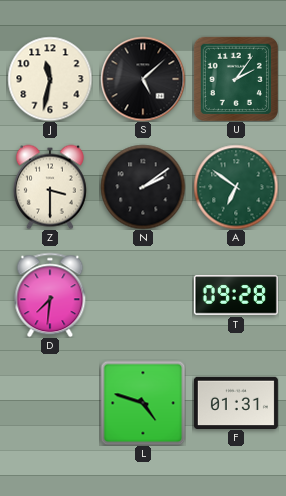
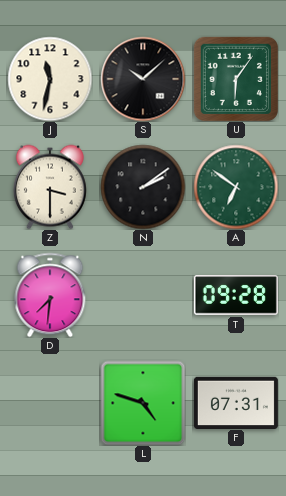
S: 5:08 -> 10:08 (143, 79)
U: 2:06 -> 6:06 (236, 79)
F: 01:31 -> 07:31 (236, 402)
